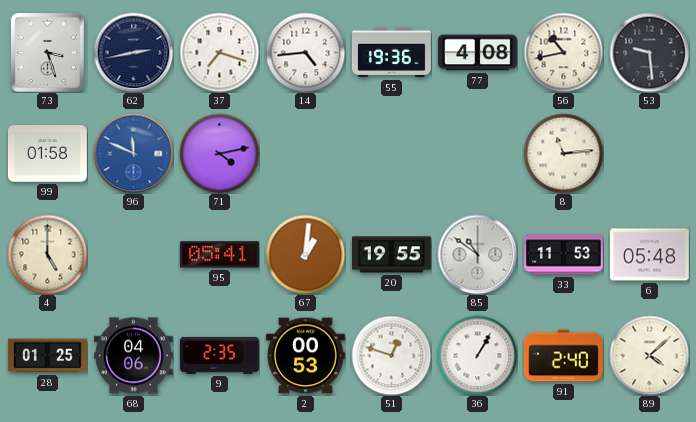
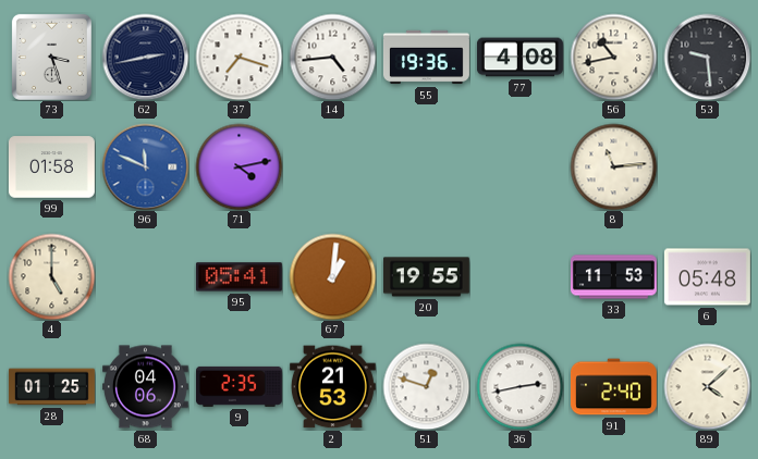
85: 10:51 -> none (477, 254)
2: 00:53 -> 21:53 (332, 387)
36: 1:05 -> 2:43 (519, 386)
